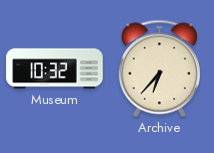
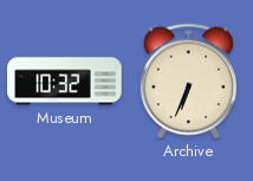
Archive: 6:37 -> 6:34 (188, 82)
